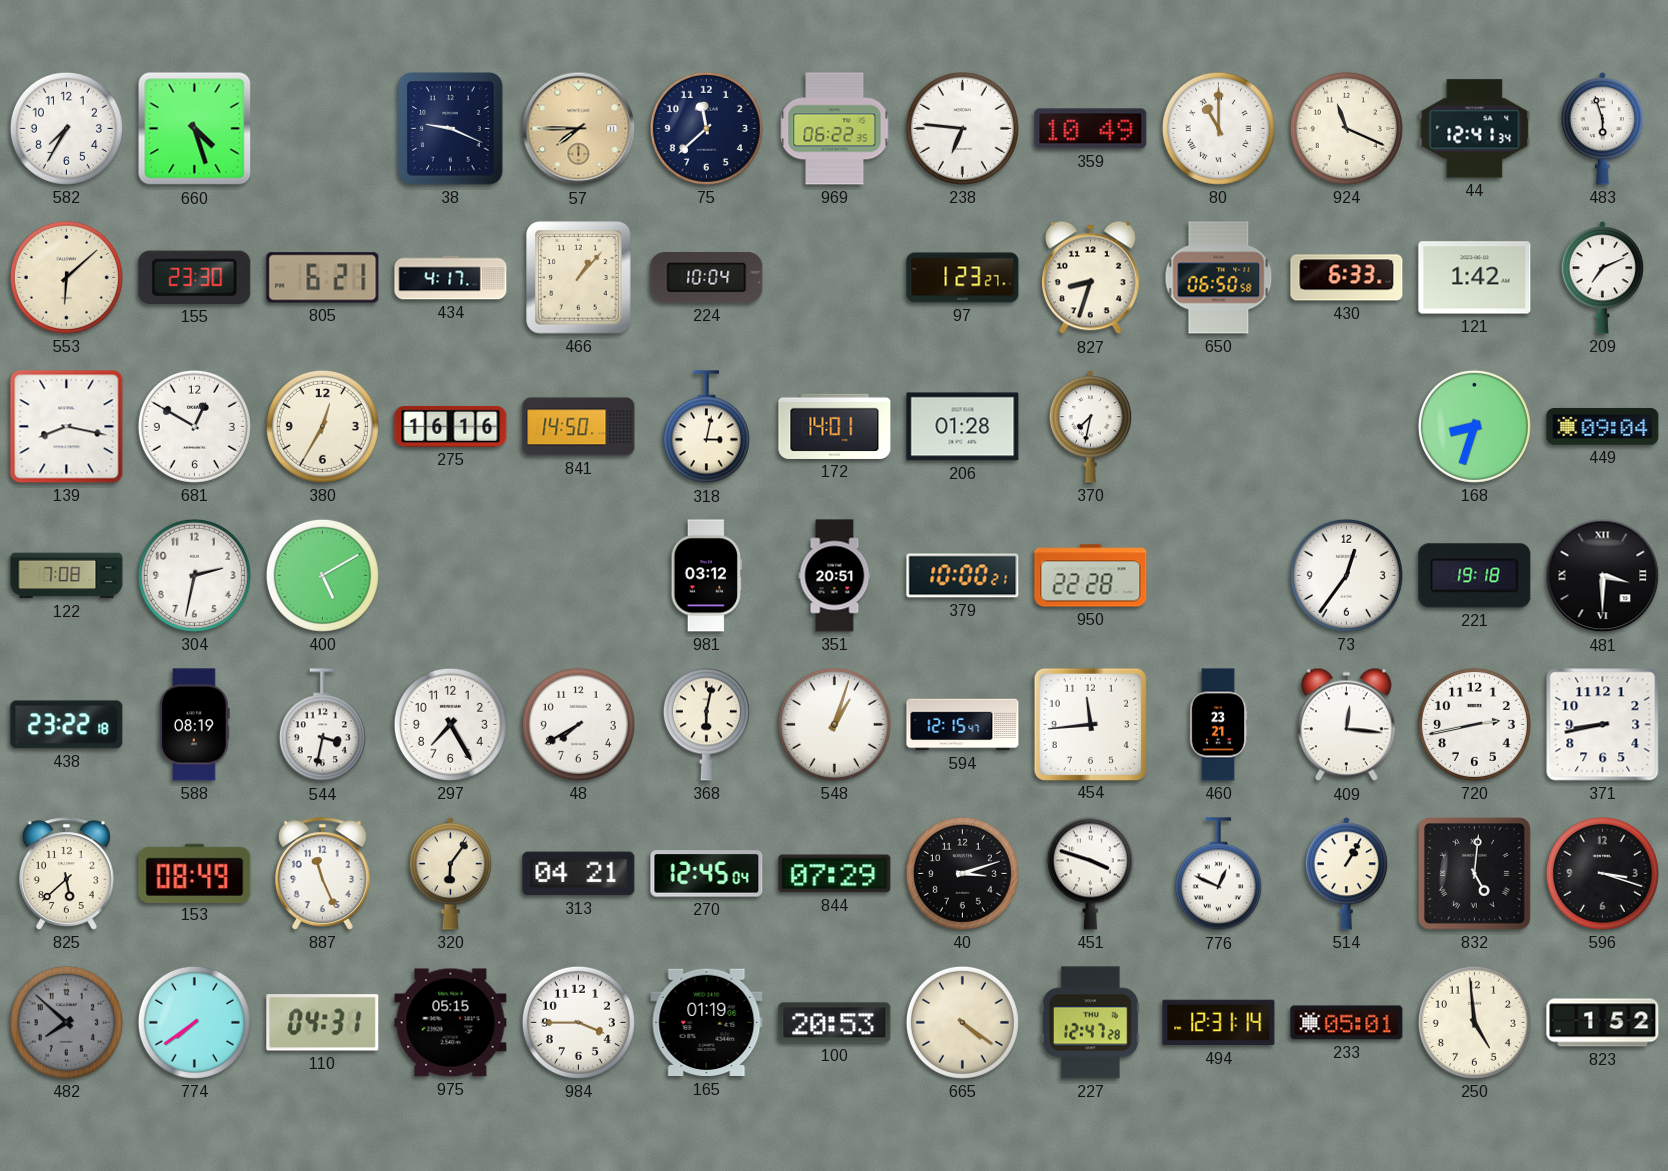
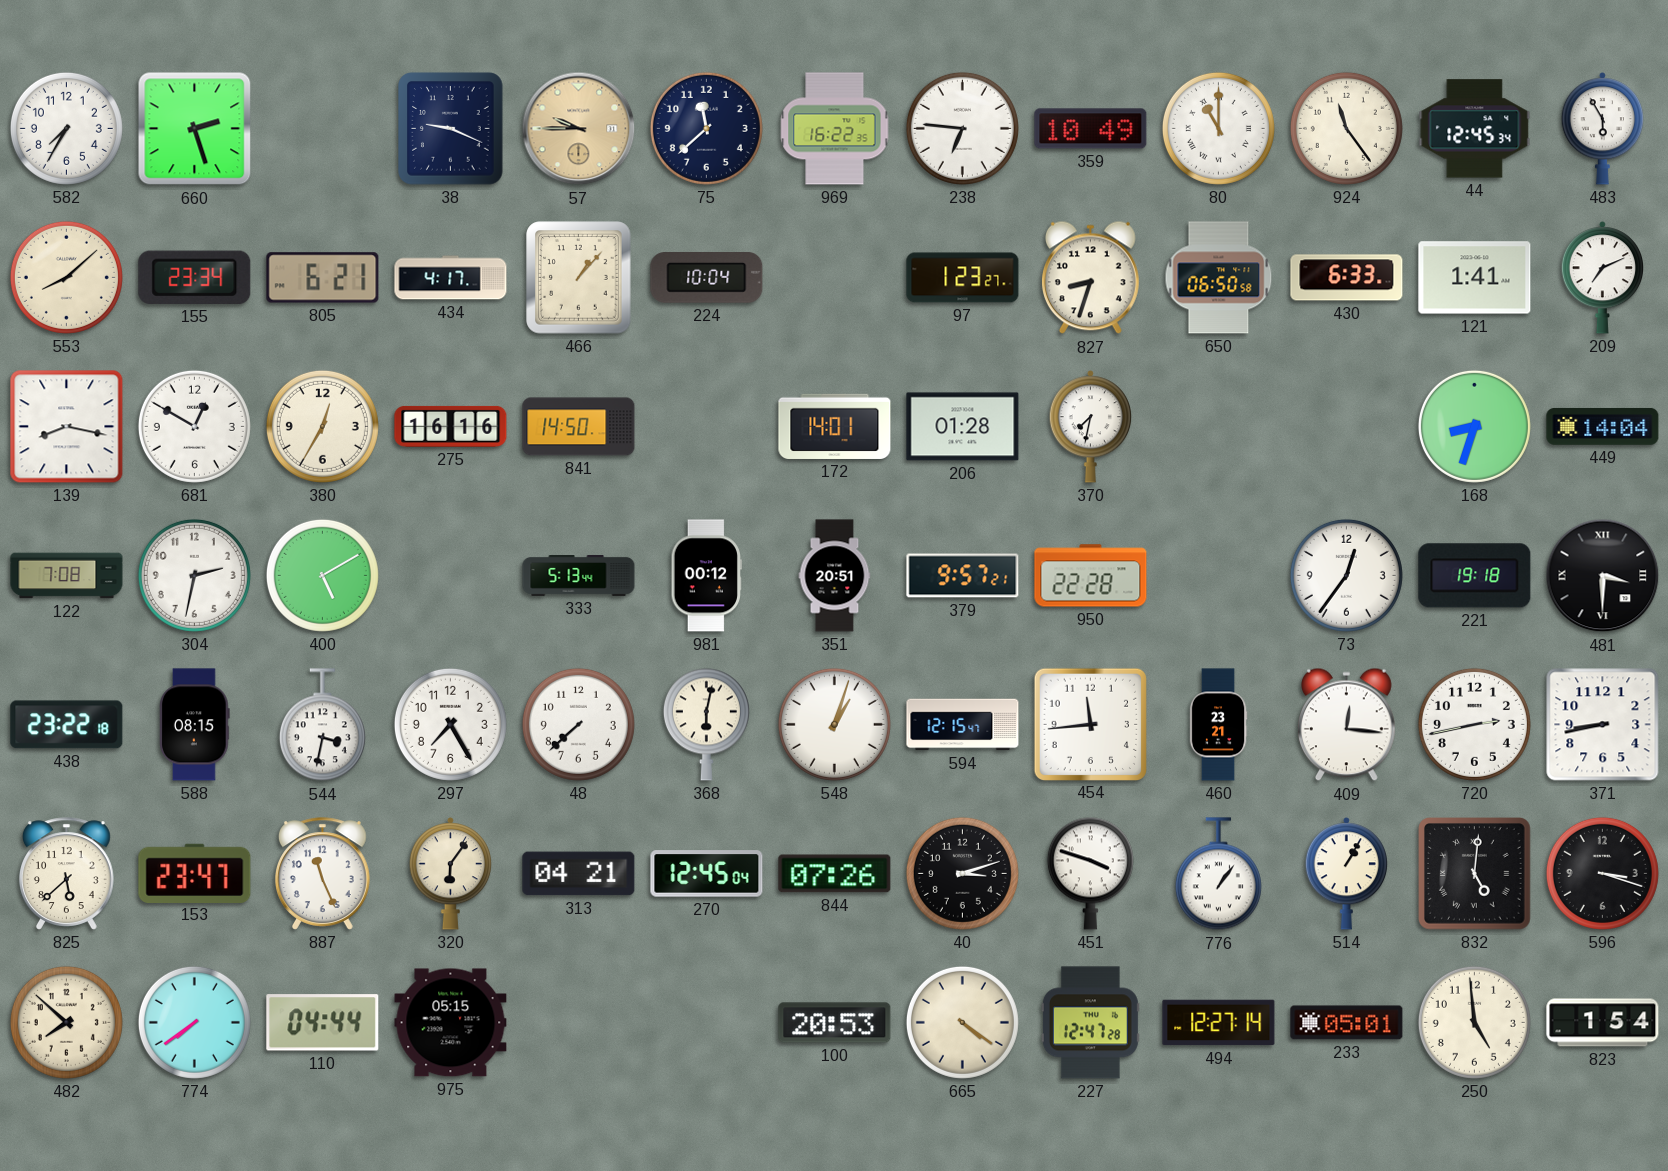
660: 4:27 -> 2:27 (195, 129)
57: 7:45 -> 9:45 (579, 129)
969: 06:22 -> 16:22 (835, 129)
924: 11:19 -> 11:24 (1346, 128)
44: 12:41 -> 12:45 (1475, 129)
483: 5:57 -> 5:55 (1603, 129)
553: 6:08 -> 8:08 (66, 277)
155: 23:30 -> 23:34 (195, 277)
121: 1:42 -> 1:41 (1475, 278)
318: 3:02 -> none (706, 427)
449: 09:04 -> 14:04 (1603, 426)
333: none -> 5:13 (579, 576)
981: 03:12 -> 00:12 (706, 576)
379: 10:00 -> 9:57 (963, 576)
588: 08:19 -> 08:15 (195, 725)
48: 7:40 -> 7:38 (578, 724)
153: 08:49 -> 23:47 (195, 873)
844: 07:29 -> 07:26 (835, 874)
776: 12:49 -> 1:06 (1218, 874)
482 dial: grey -> cream (66, 1022)
110: 04:31 -> 04:44 (323, 1023)
984: 3:45 -> none (578, 1022)
165: 01:19 -> none (707, 1023)
494: 12:31 -> 12:27 (1219, 1023)
823: 1:52 -> 1:54 (1603, 1023)
